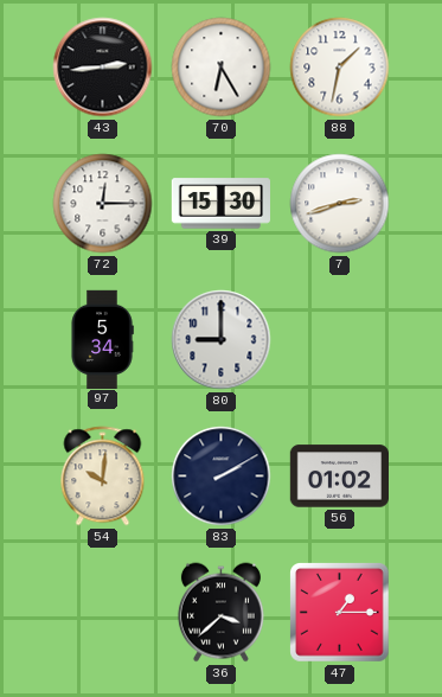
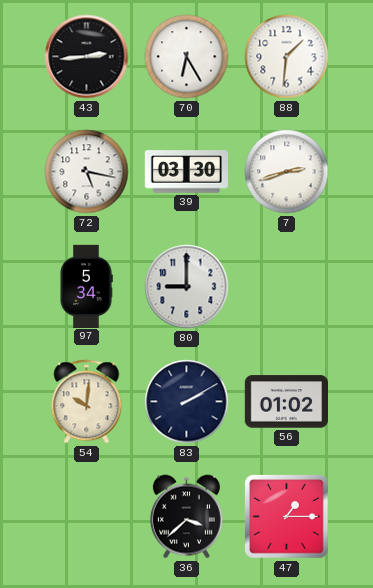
88: 1:32 -> 1:31 (287, 57)
72: 12:15 -> 5:17 (87, 172)
39: 15:30 -> 03:30 (186, 172)
